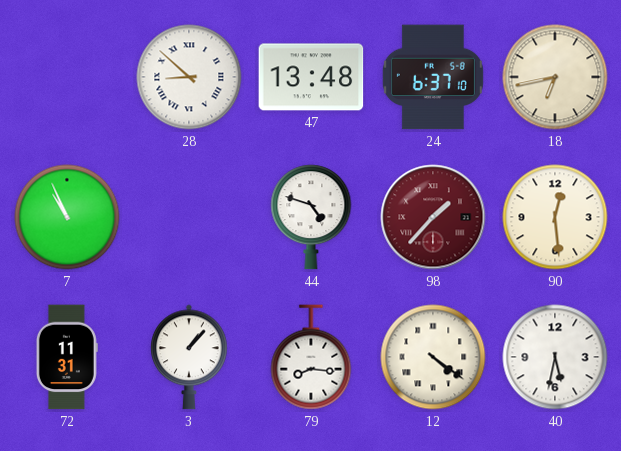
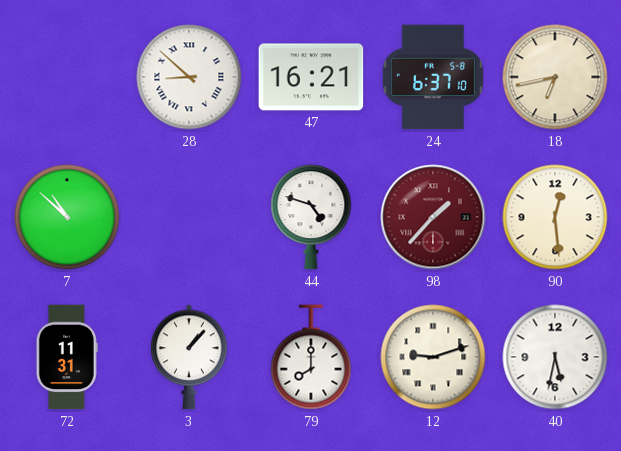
47: 13:48 -> 16:21 (311, 77)
7: 10:56 -> 10:52 (67, 217)
79: 8:16 -> 8:00 (311, 357)
12: 4:21 -> 9:12 (433, 357)
